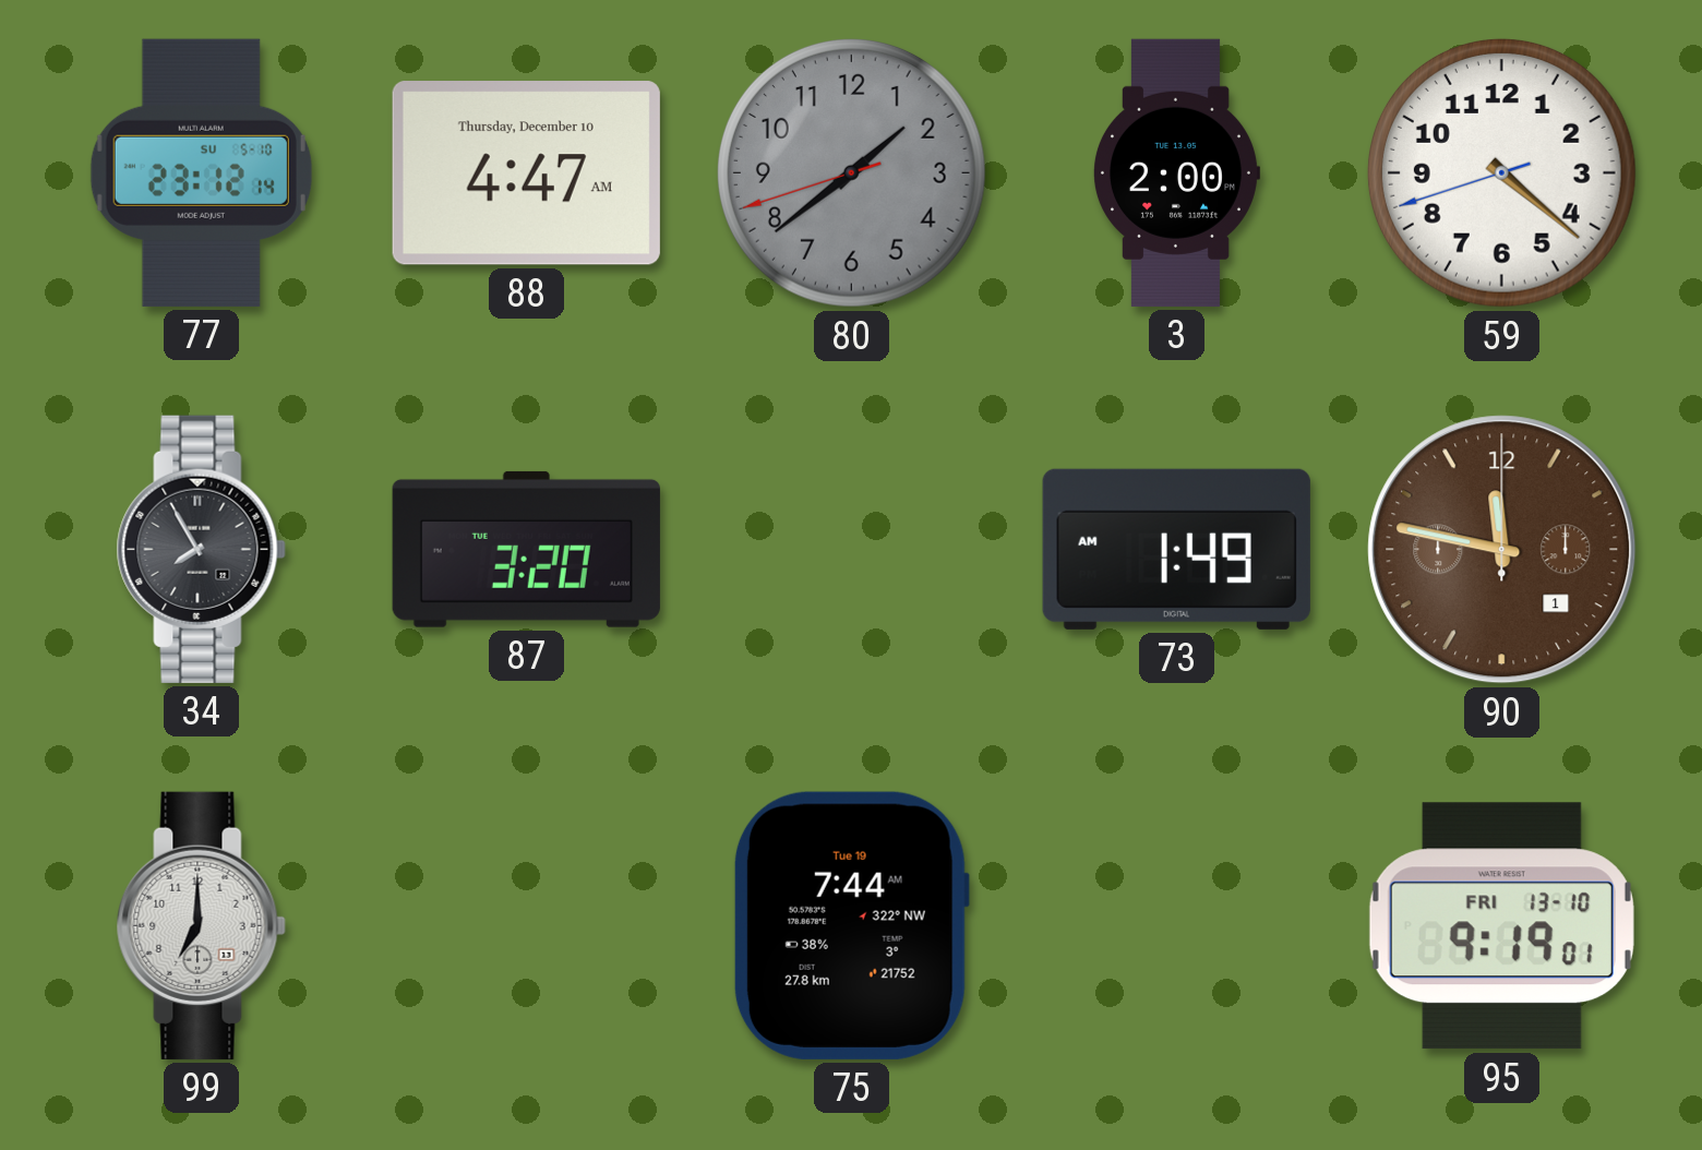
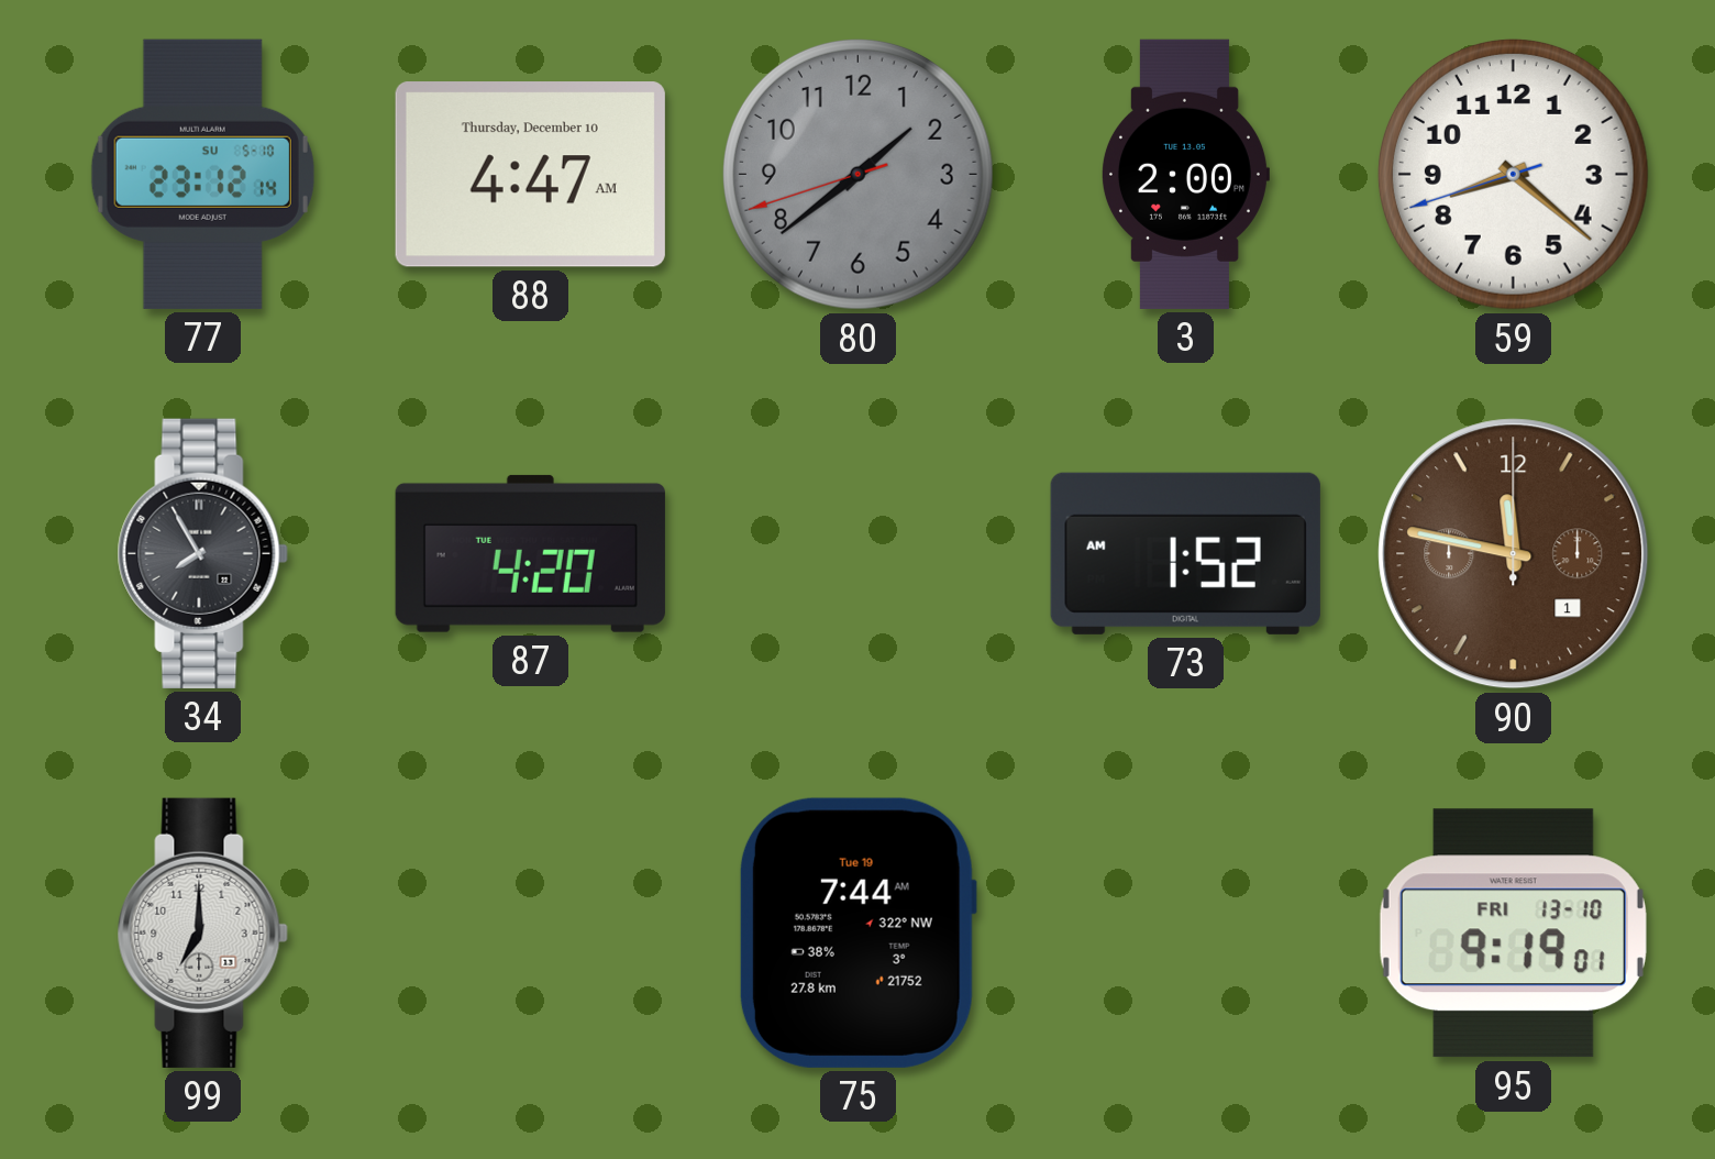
59: 4:21 -> 8:21 (1513, 174)
87: 3:20 -> 4:20 (530, 553)
73: 1:49 -> 1:52 (1185, 553)
